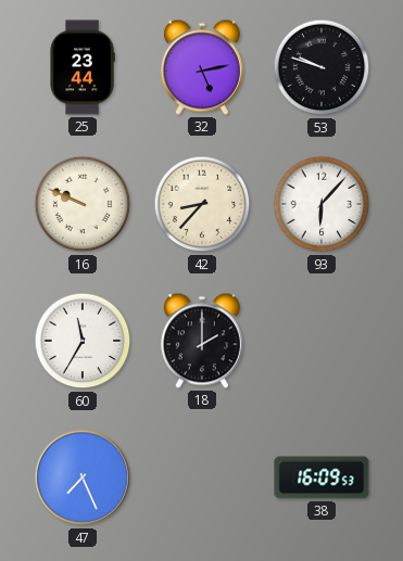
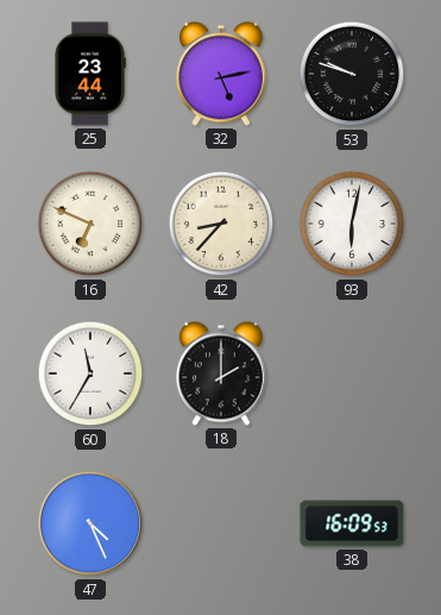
16: 9:49 -> 6:49 (90, 224)
93: 6:07 -> 6:02 (352, 224)
47: 7:26 -> 4:26 (90, 523)
